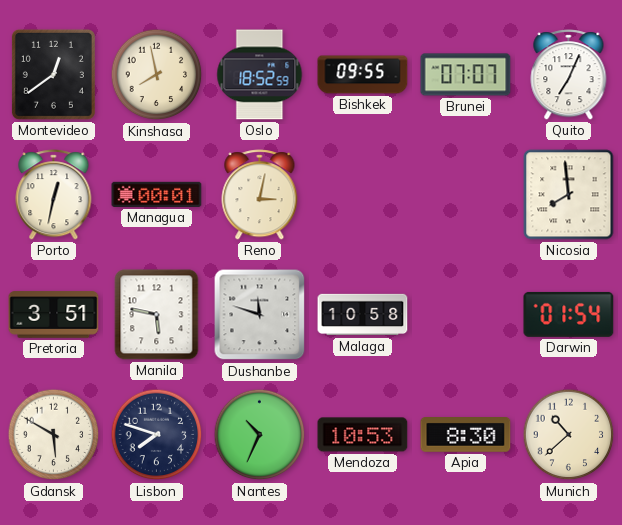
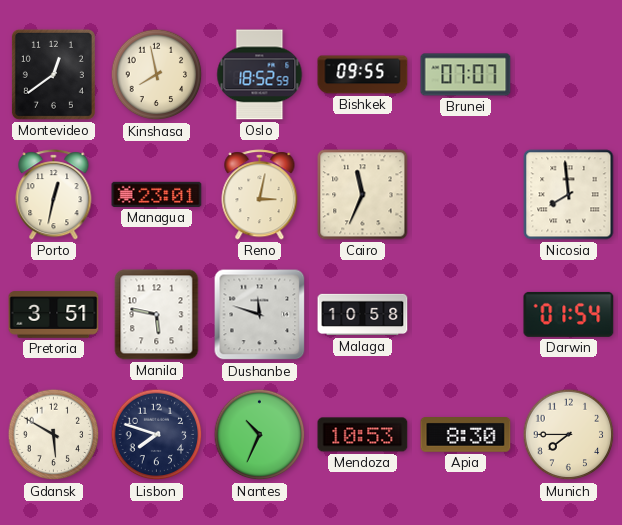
Quito: 7:04 -> none (569, 75)
Managua: 00:01 -> 23:01 (157, 194)
Cairo: none -> 11:34 (363, 195)
Munich: 10:38 -> 7:45 (569, 435)
